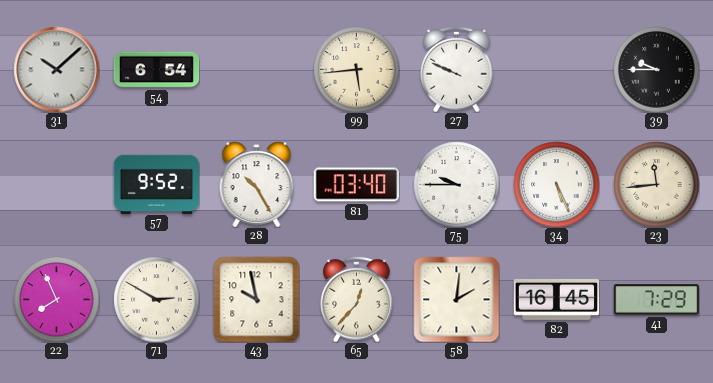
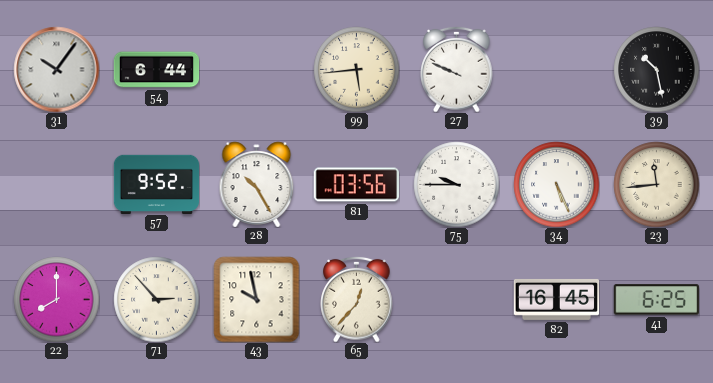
31: 10:08 -> 10:06 (56, 69)
54: 6:54 -> 6:44 (156, 70)
39: 9:45 -> 10:28 (656, 69)
81: 03:40 -> 03:56 (356, 185)
22: 7:56 -> 8:00 (56, 299)
71: 2:50 -> 2:53 (156, 299)
58: 2:01 -> none (456, 299)
41: 7:29 -> 6:25 (656, 300)
